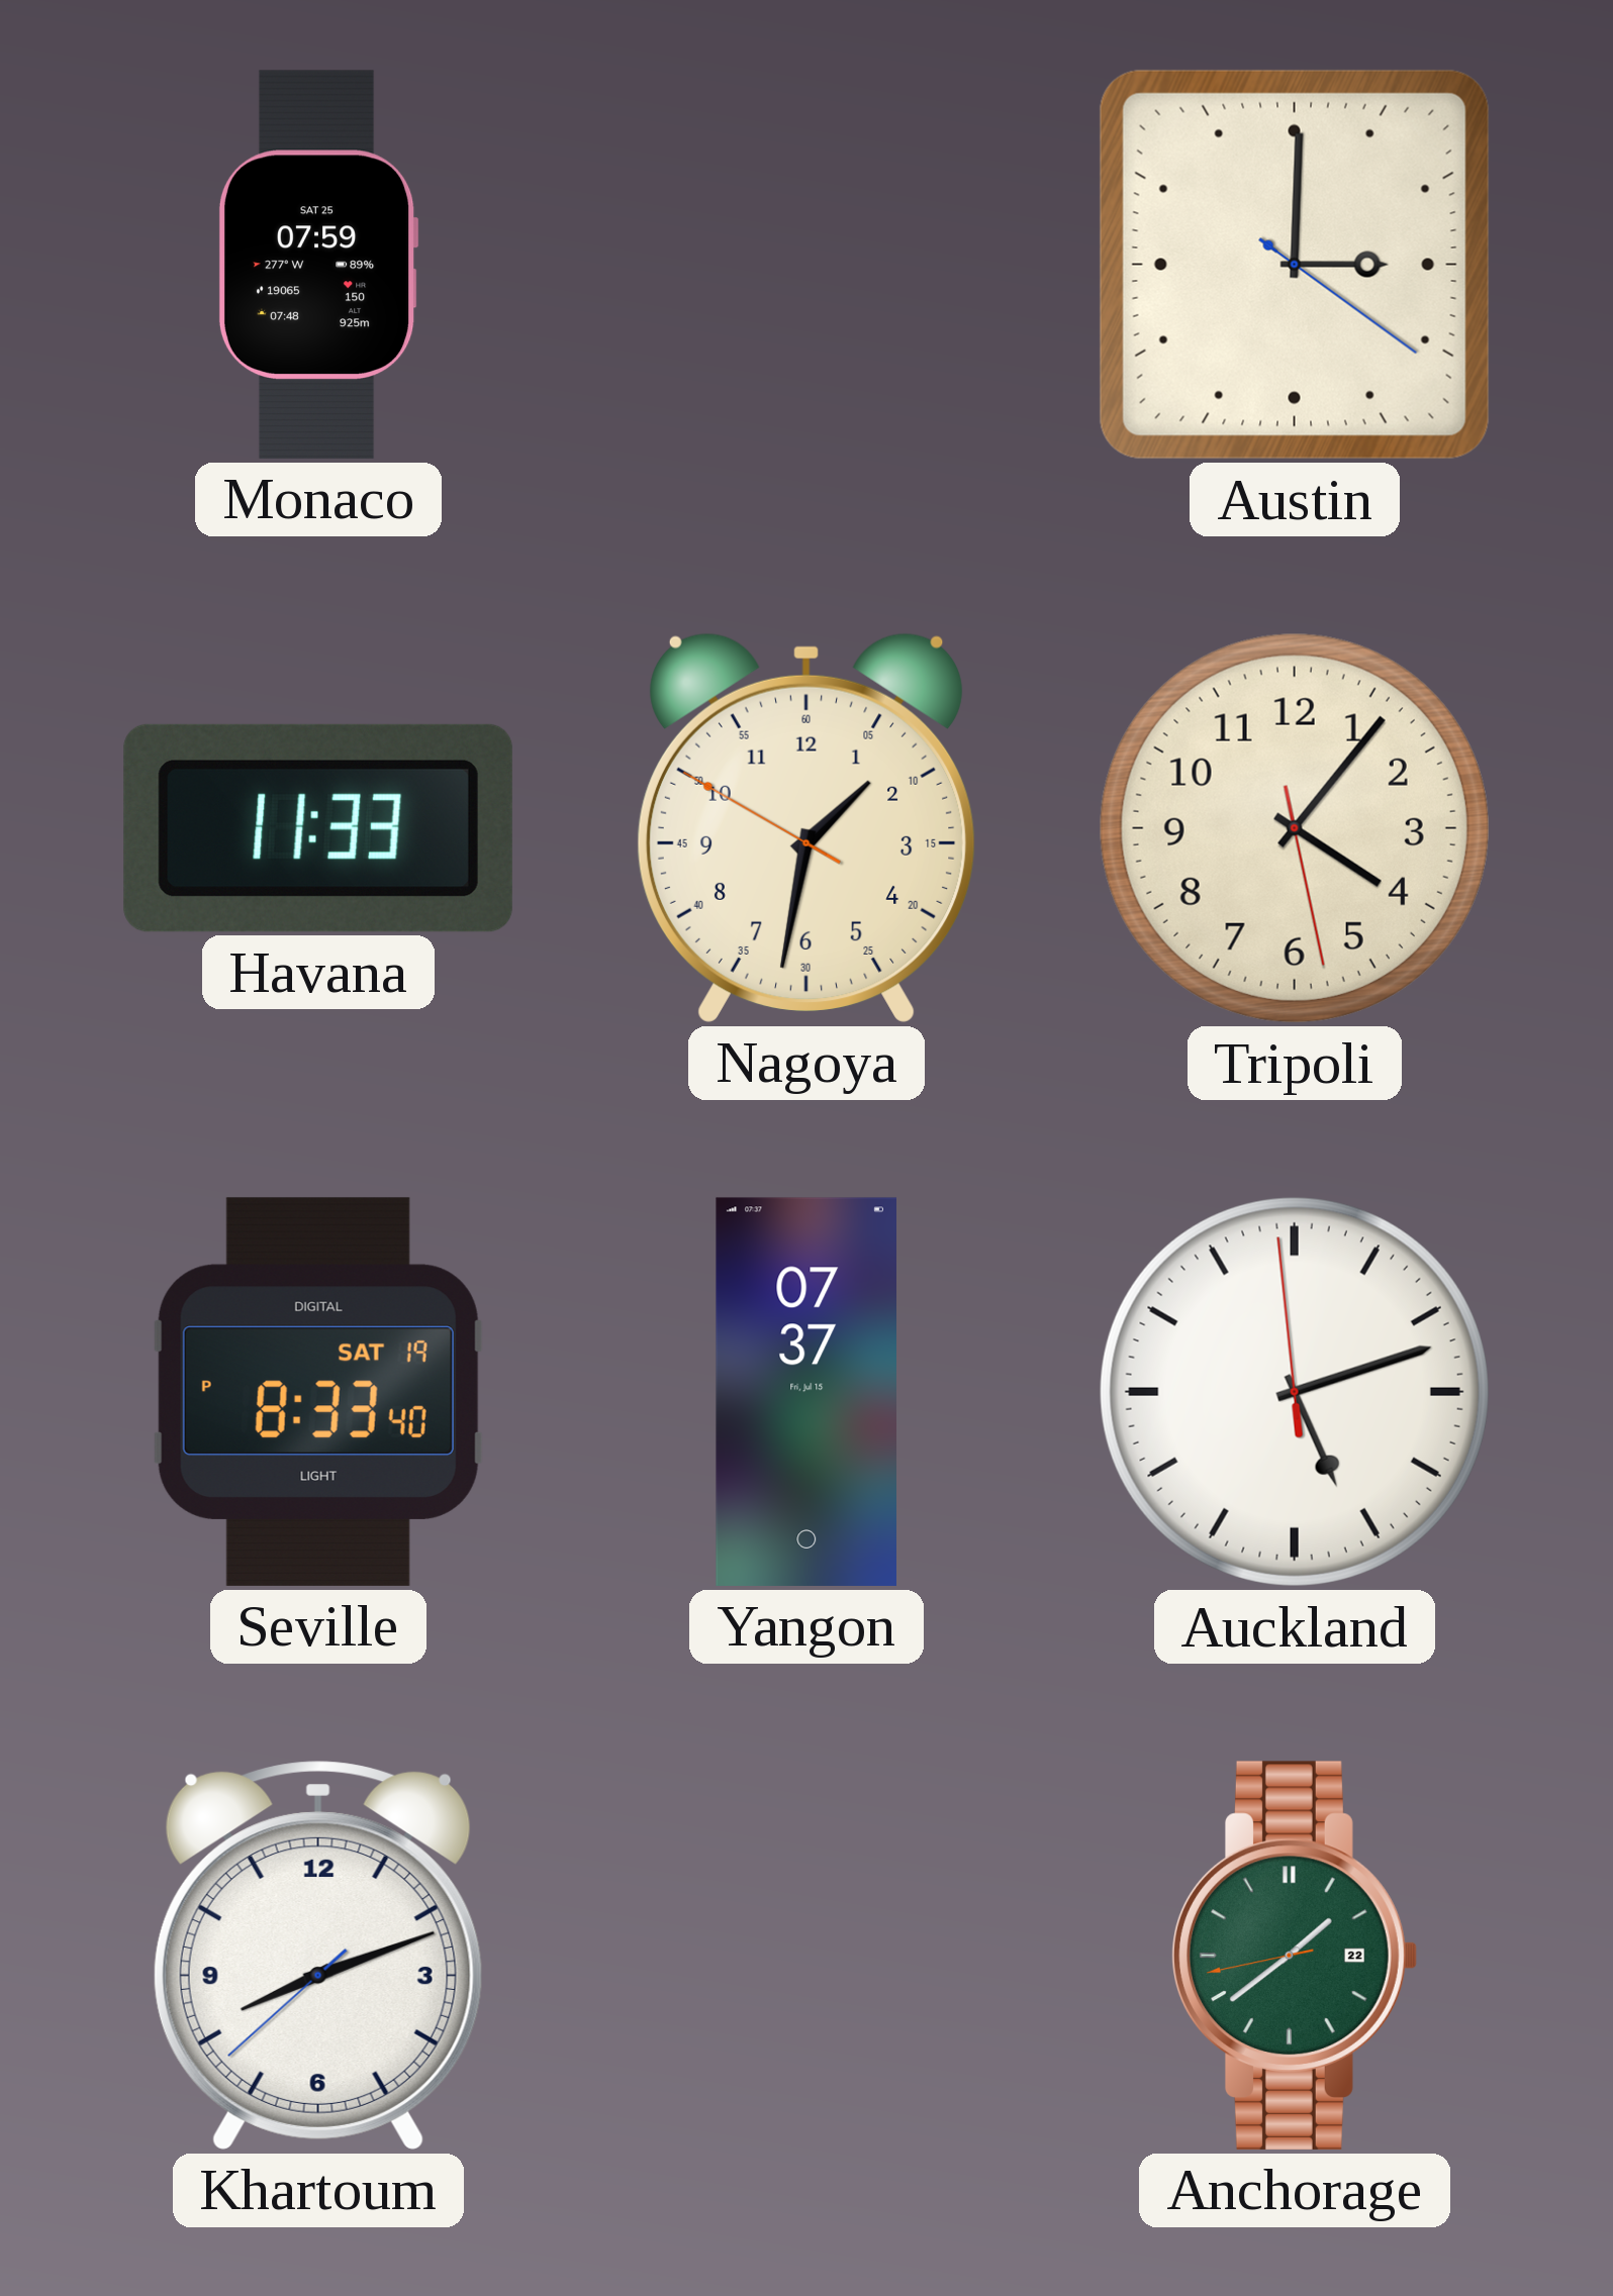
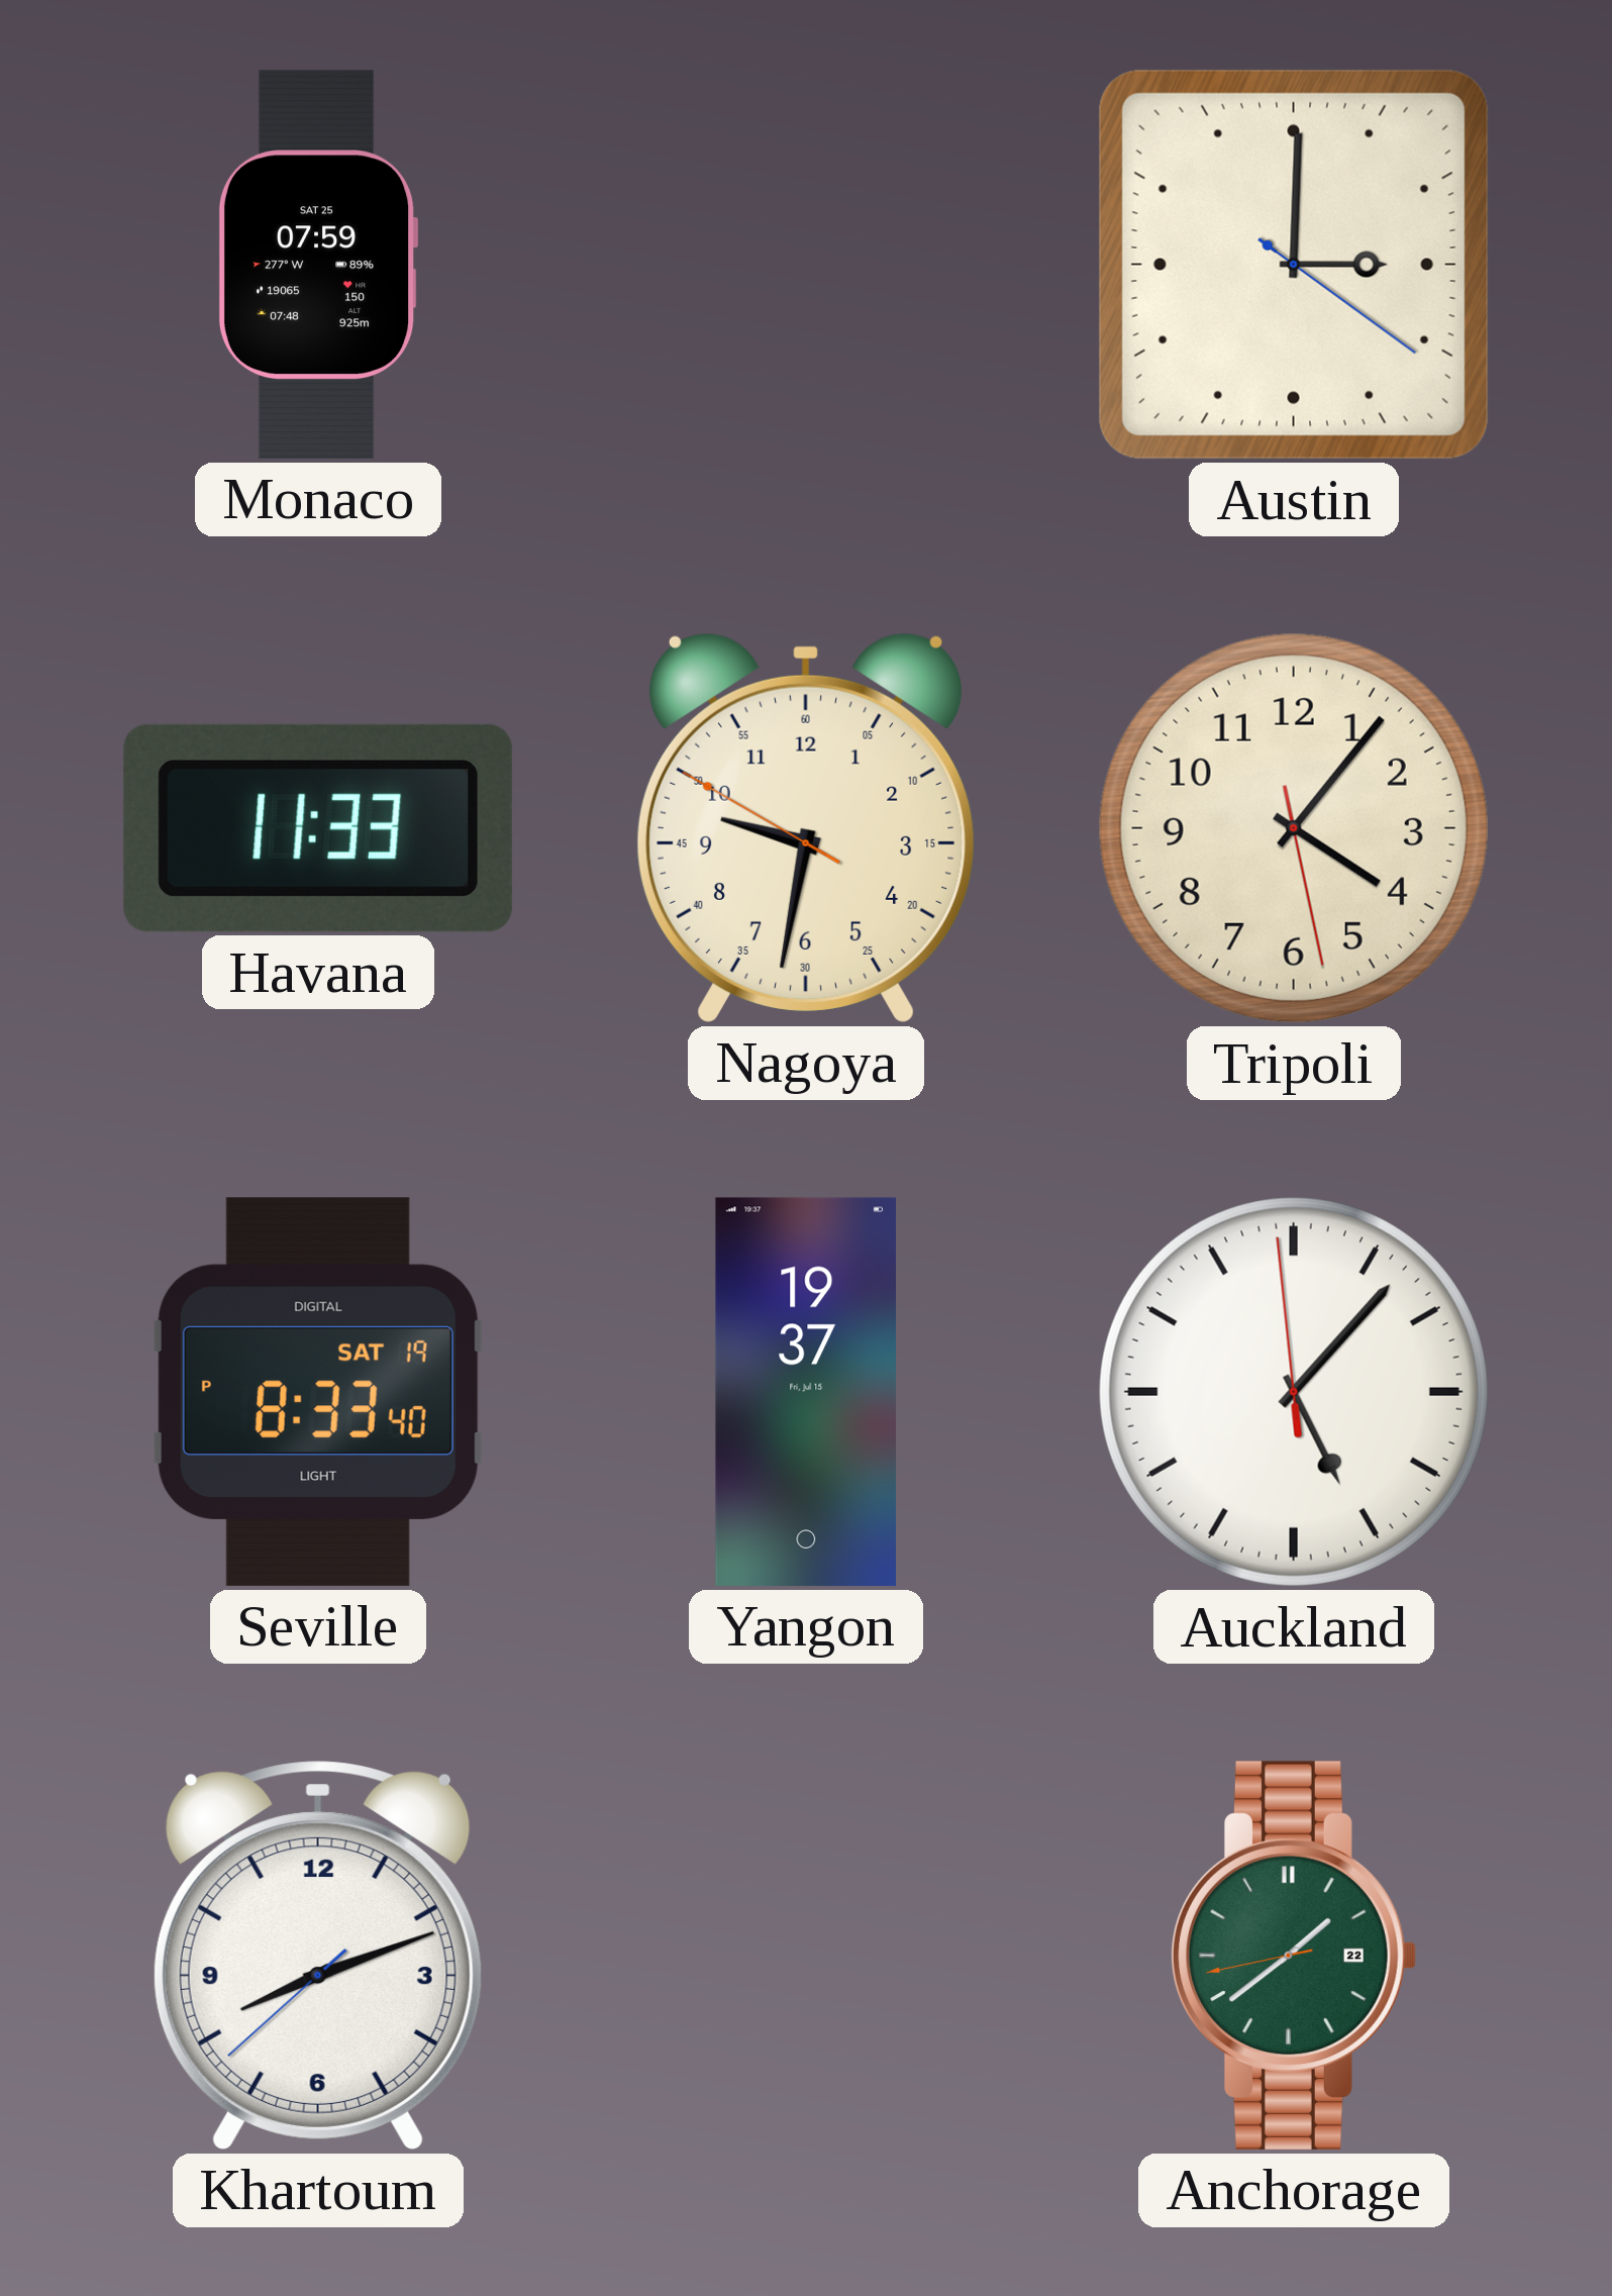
Nagoya: 1:31 -> 9:31 (806, 827)
Yangon: 07:37 -> 19:37 (806, 1392)
Auckland: 5:11 -> 5:06 (1294, 1392)
